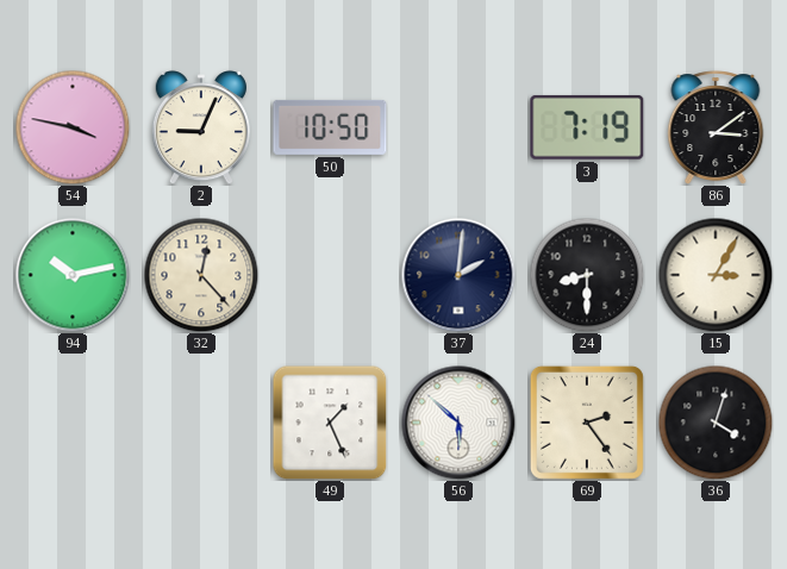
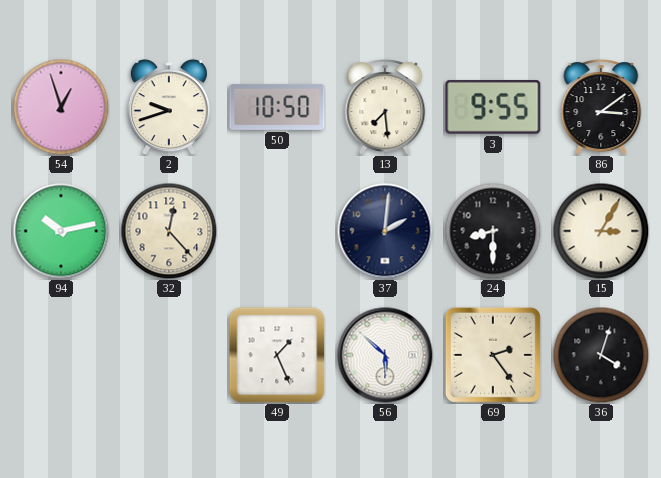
54: 3:47 -> 12:57 (61, 107)
2: 9:04 -> 9:42 (169, 107)
13: none -> 7:29 (385, 107)
3: 7:19 -> 9:55 (493, 107)
